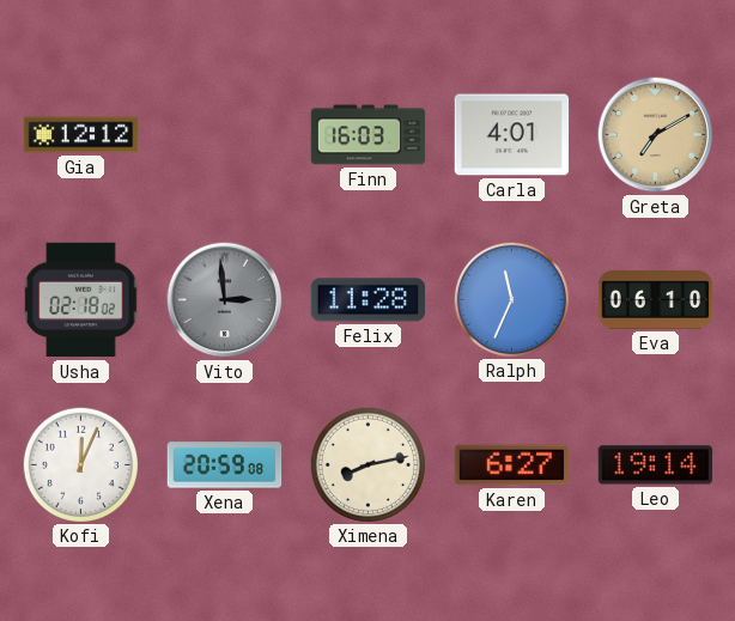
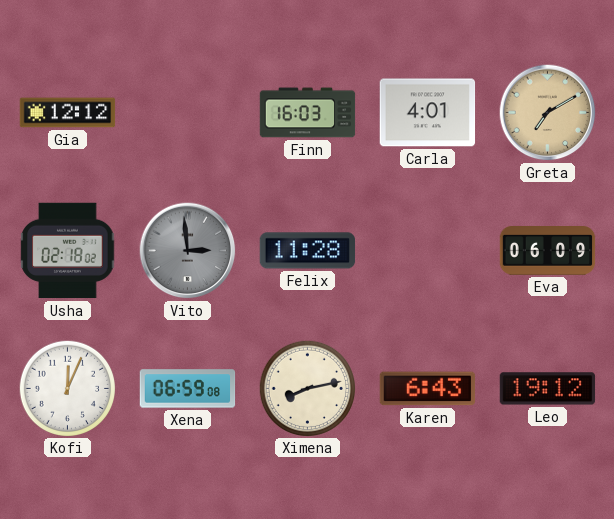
Ralph: 11:34 -> none (511, 299)
Eva: 06:10 -> 06:09 (548, 251)
Xena: 20:59 -> 06:59 (188, 389)
Karen: 6:27 -> 6:43 (428, 389)
Leo: 19:14 -> 19:12 (548, 389)
